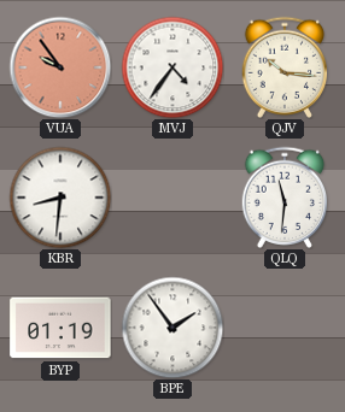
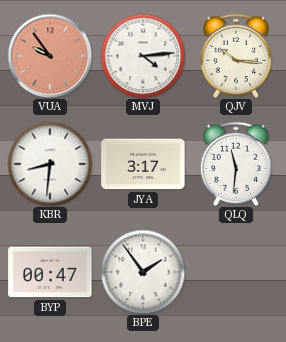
MVJ: 4:36 -> 4:14 (143, 56)
JYA: none -> 3:17 (143, 164)
BYP: 01:19 -> 00:47 (50, 272)
